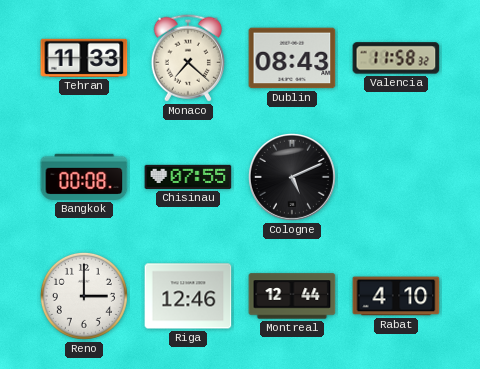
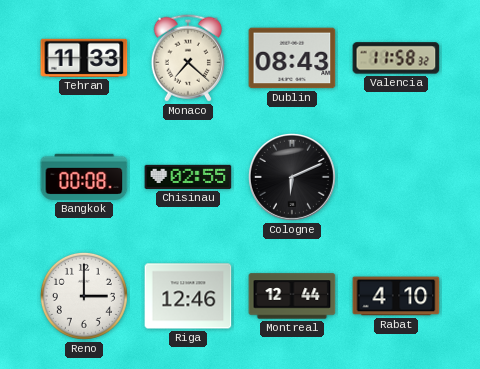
Chisinau: 07:55 -> 02:55 (188, 177)
Cologne: 5:11 -> 6:11 (292, 177)
